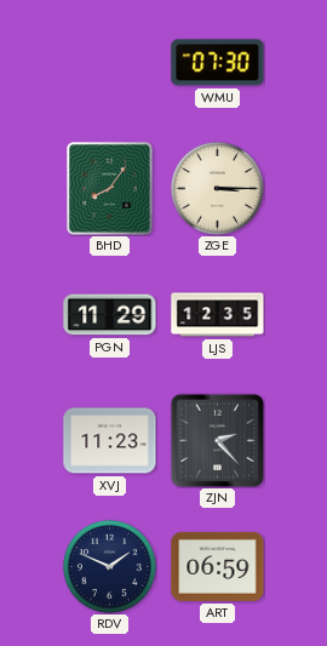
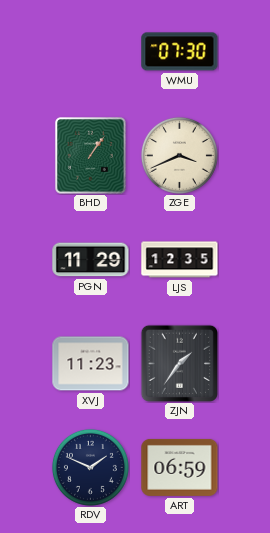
BHD: 8:06 -> 1:06 (91, 156)
ZGE: 3:15 -> 3:41 (179, 155)
ZJN: 2:23 -> 1:36 (179, 363)
